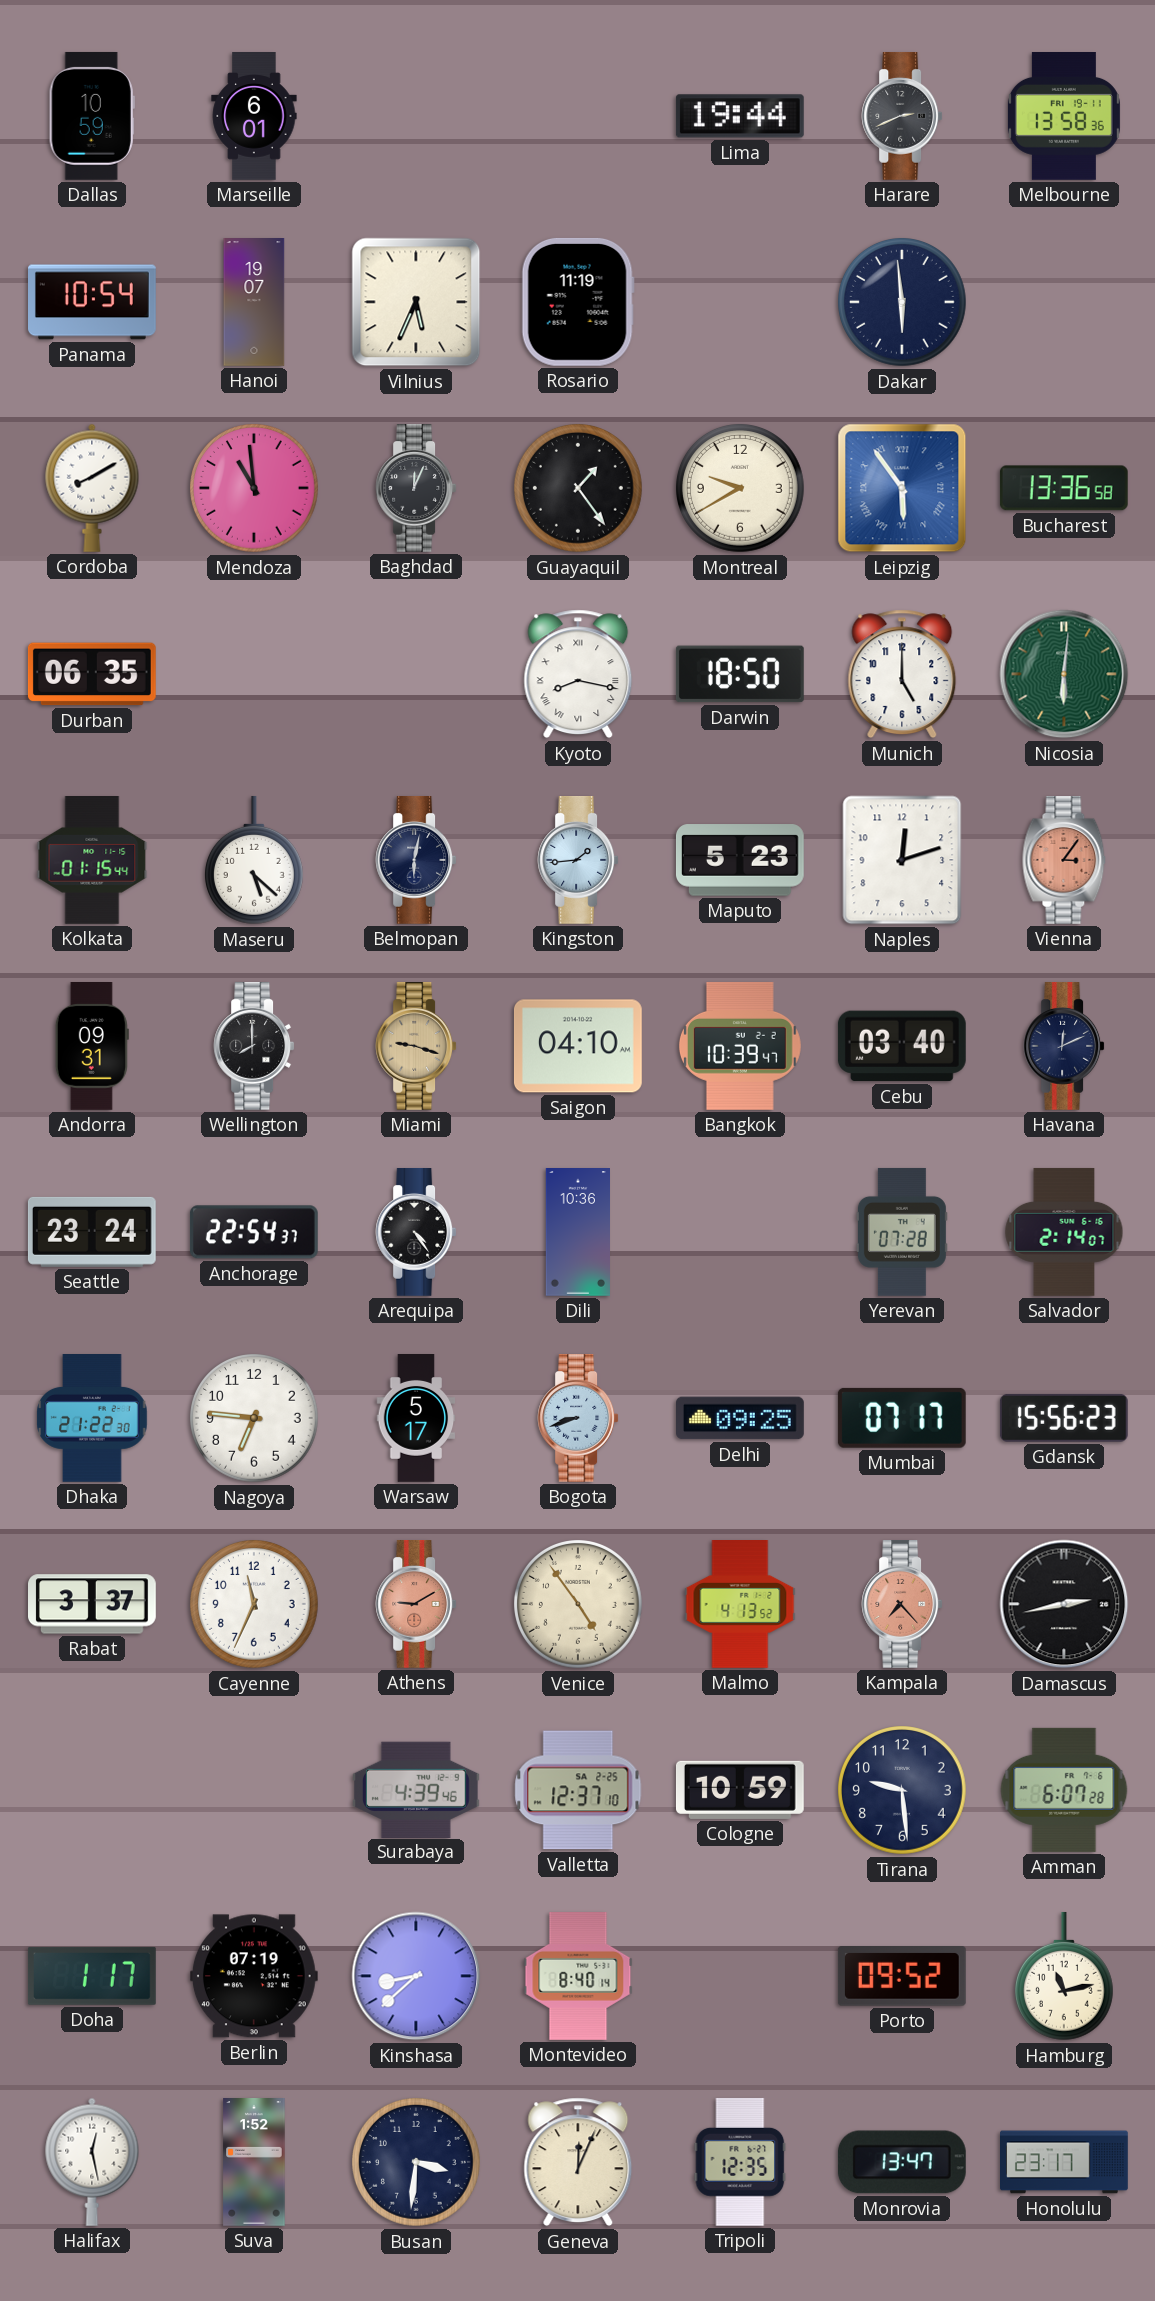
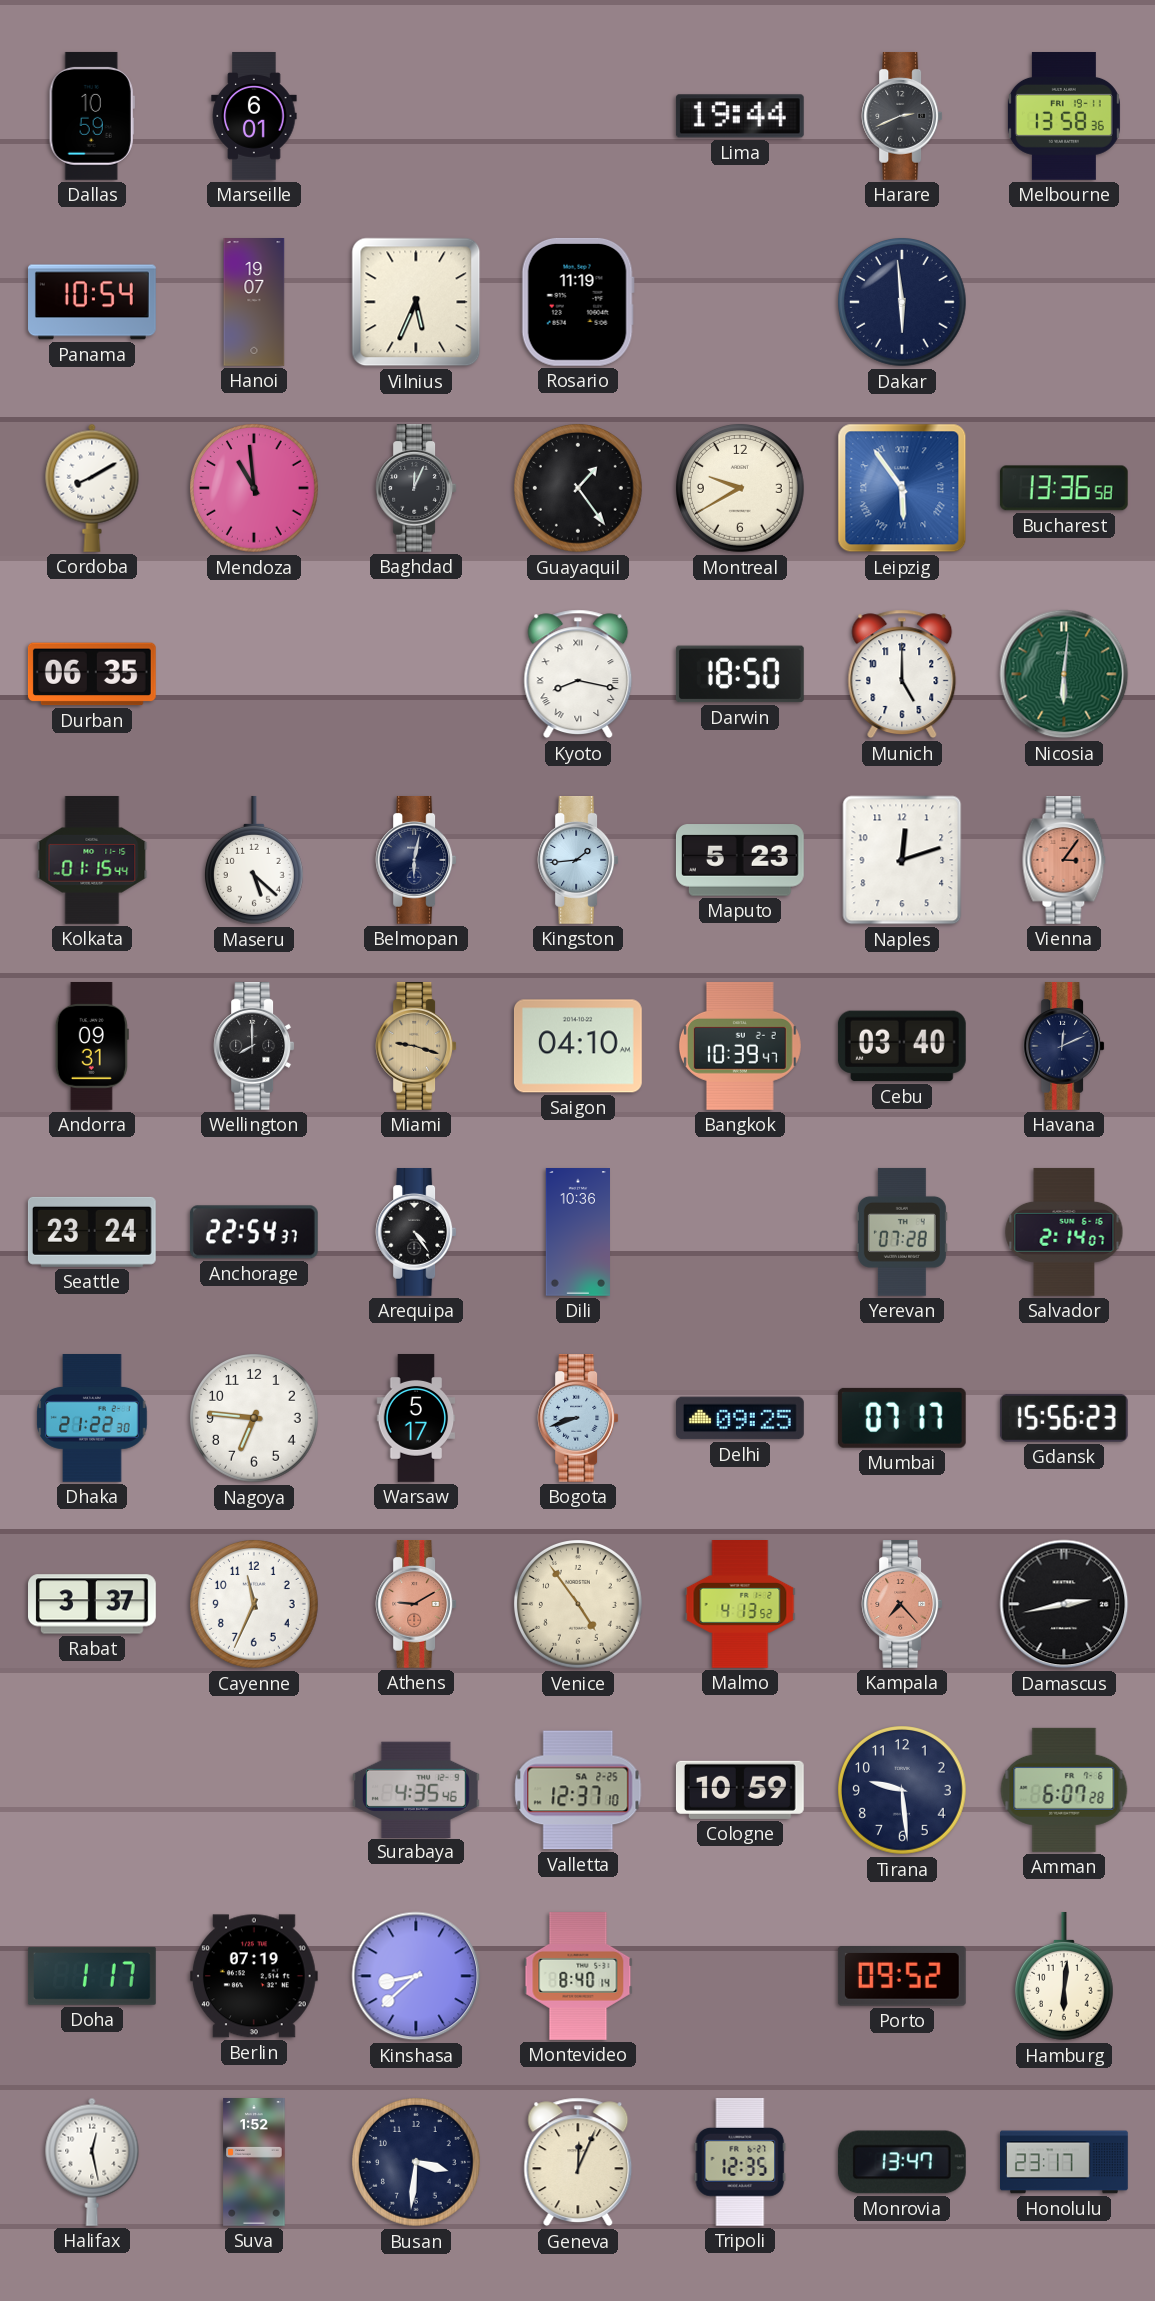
Surabaya: 4:39 -> 4:35 (416, 1789)
Hamburg: 11:13 -> 6:01 (1064, 1976)
